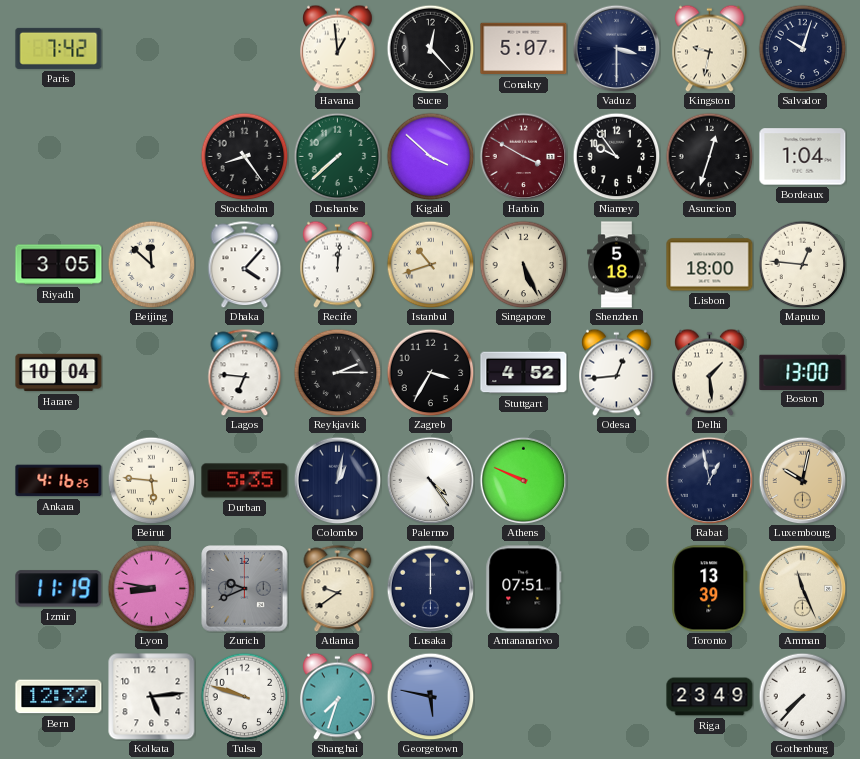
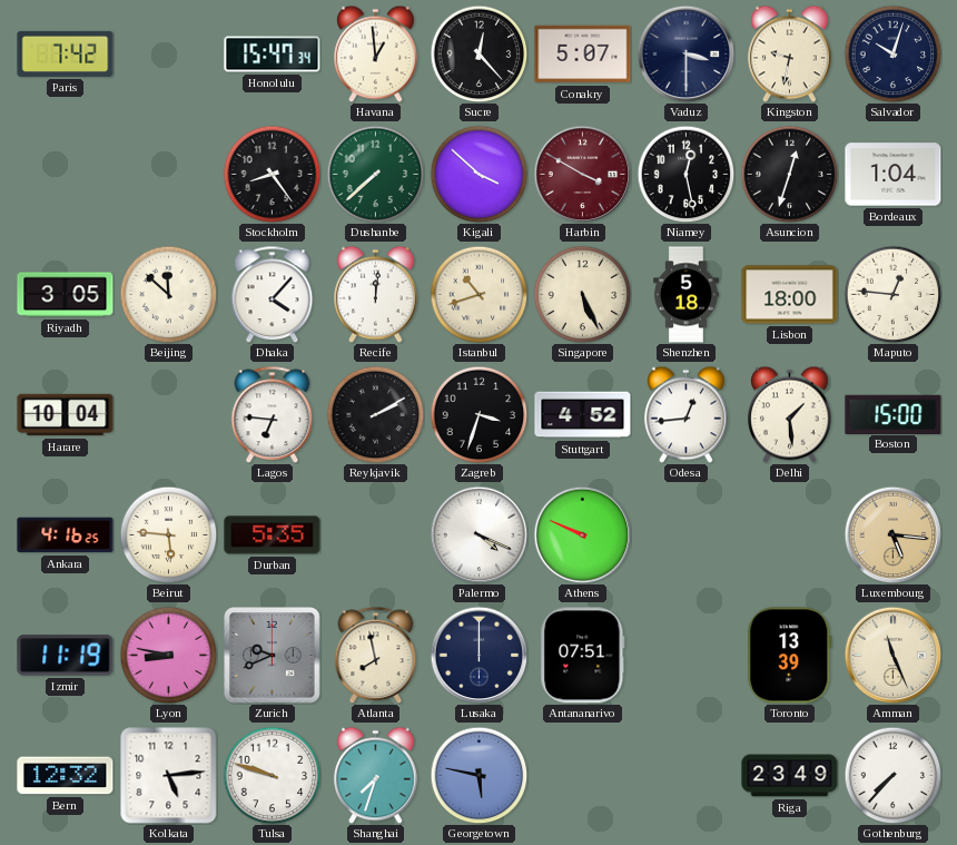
Honolulu: none -> 15:47 (273, 55)
Niamey: 9:54 -> 12:28 (685, 174)
Reykjavik: 2:15 -> 2:10 (375, 414)
Zagreb: 3:35 -> 3:33 (478, 414)
Boston: 13:00 -> 15:00 (894, 414)
Colombo: 1:02 -> none (337, 480)
Palermo: 4:24 -> 4:19 (478, 534)
Rabat: 12:58 -> none (709, 480)
Luxembourg: 10:02 -> 5:16 (892, 534)
Atlanta: 9:39 -> 7:58 (376, 655)
